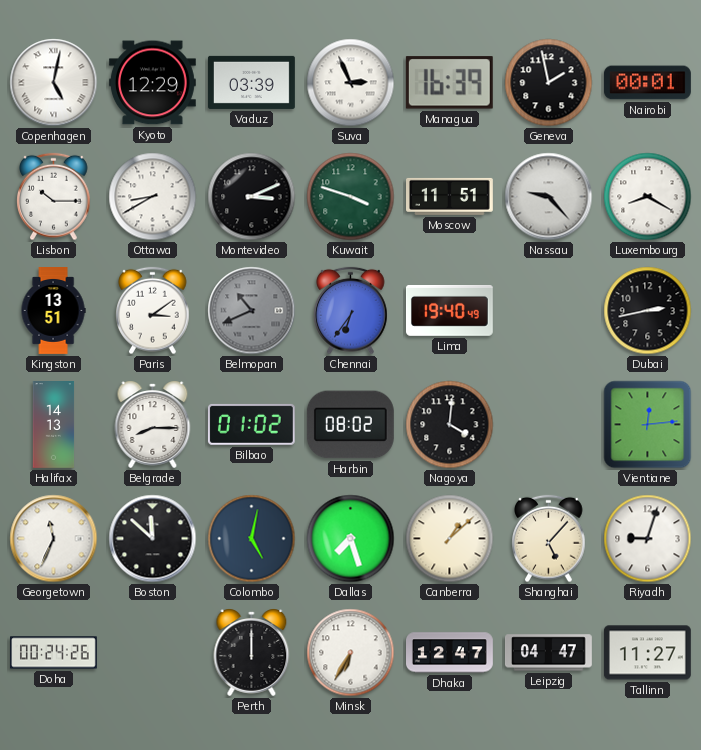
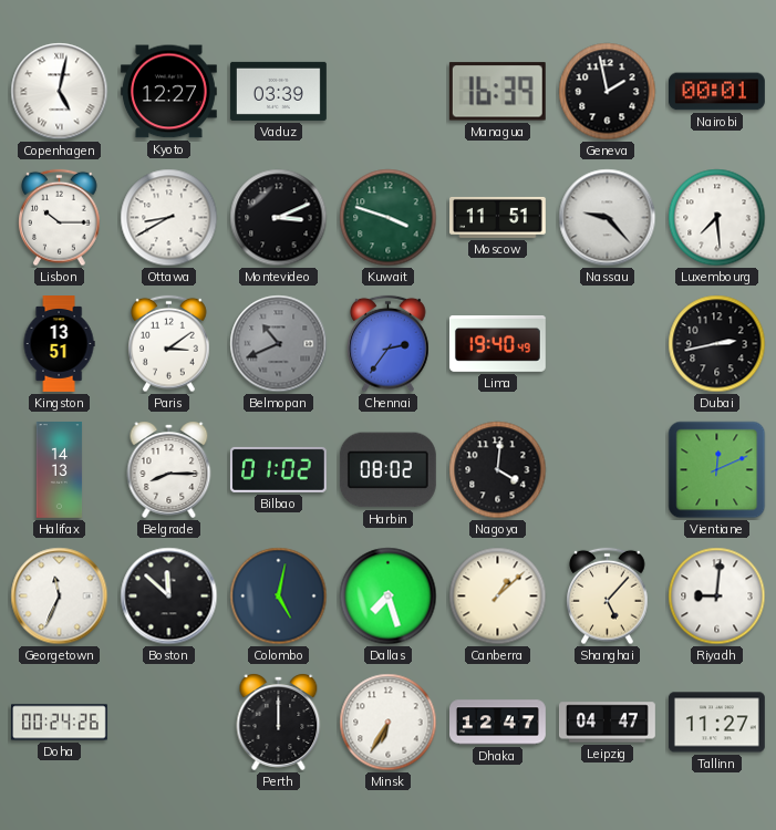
Kyoto: 12:29 -> 12:27 (168, 92)
Suva: 2:56 -> none (351, 83)
Luxembourg: 8:20 -> 7:29 (717, 218)
Chennai: 6:36 -> 2:36 (389, 344)
Vientiane: 12:14 -> 12:11 (717, 470)
Riyadh: 9:03 -> 9:01 (717, 596)
